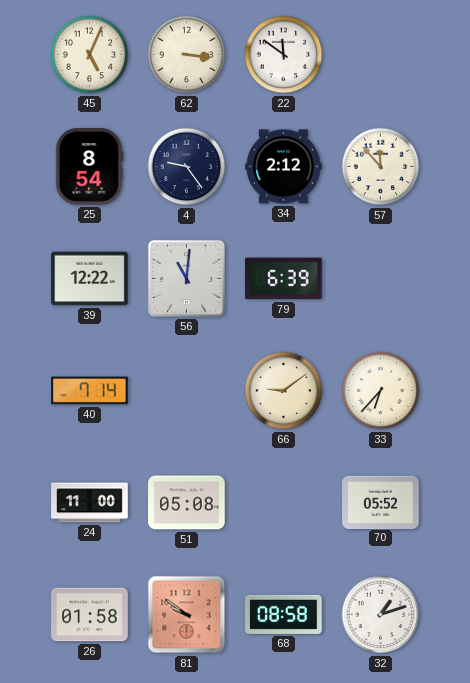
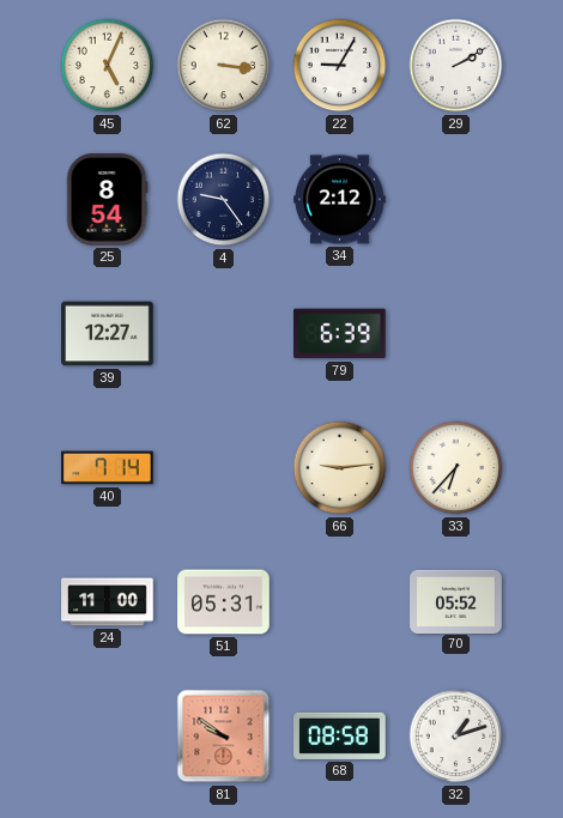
22: 11:51 -> 9:05 (340, 66)
29: none -> 2:10 (456, 66)
57: 11:53 -> none (381, 167)
39: 12:22 -> 12:27 (108, 334)
56: 11:01 -> none (186, 278)
66: 9:09 -> 9:14 (340, 468)
51: 05:08 -> 05:31 (224, 602)
26: 01:58 -> none (90, 615)
